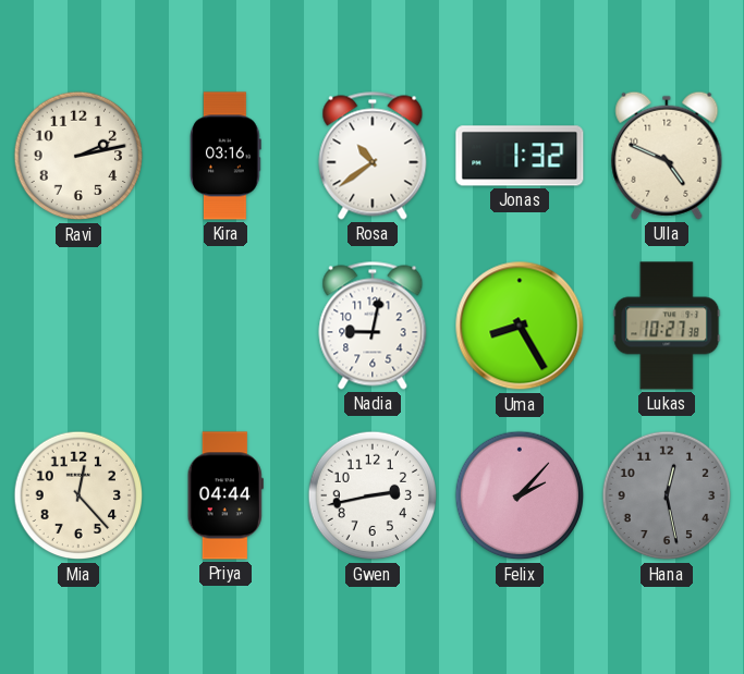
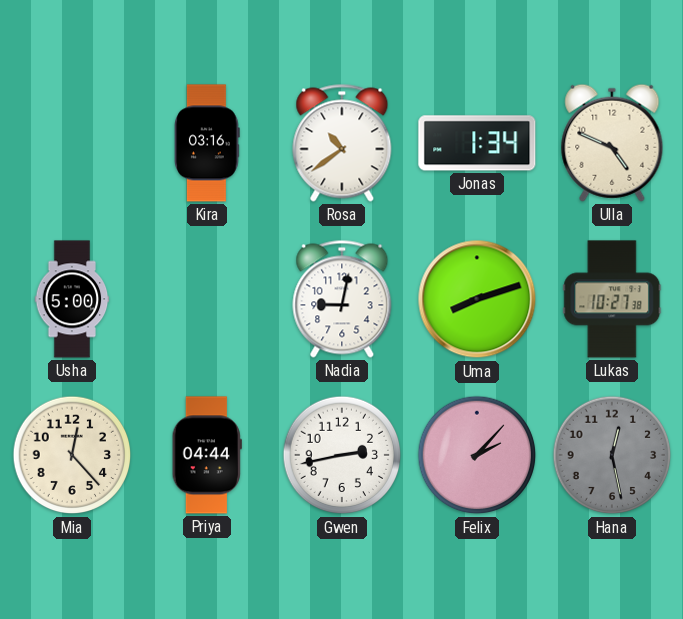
Ravi: 2:13 -> none (78, 156)
Jonas: 1:32 -> 1:34 (477, 143)
Usha: none -> 5:00 (72, 299)
Uma: 8:25 -> 8:12 (477, 299)
